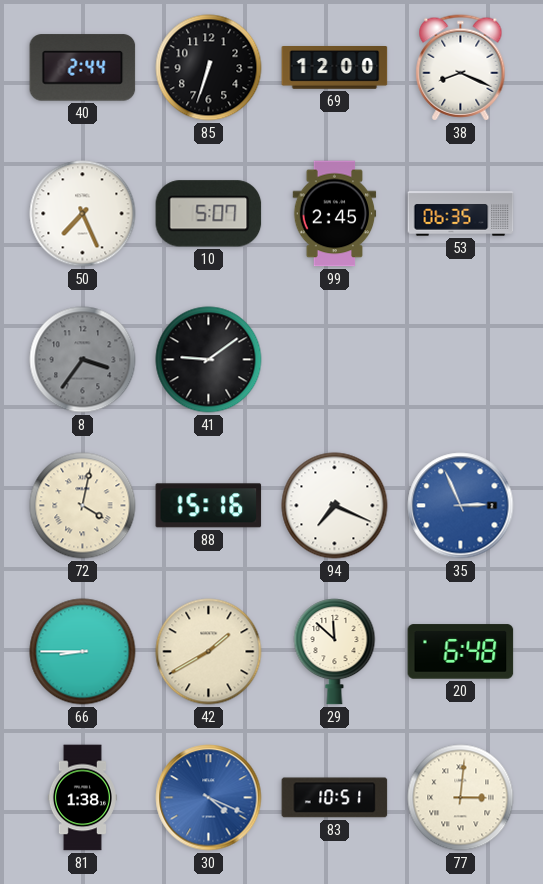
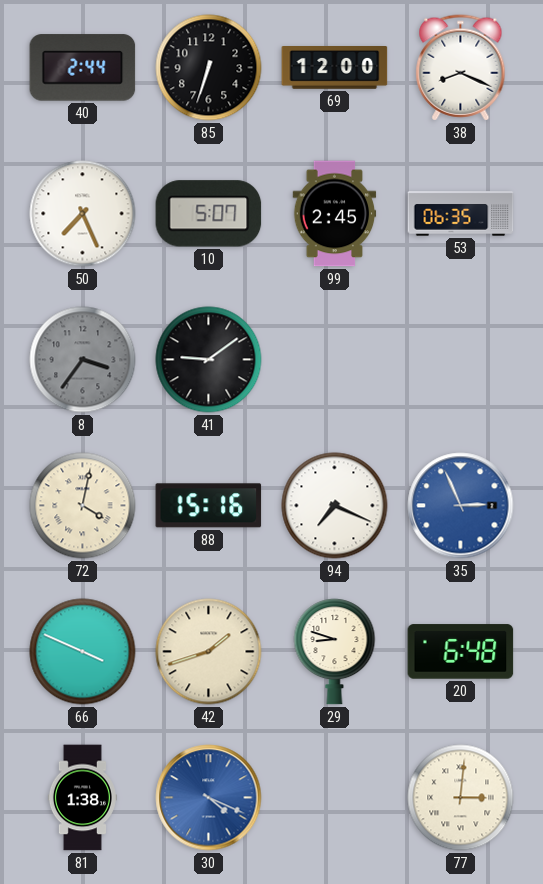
66: 8:45 -> 3:49 (83, 652)
42: 1:40 -> 1:42 (209, 652)
29: 11:52 -> 8:48 (335, 652)
83: 10:51 -> none (335, 798)
